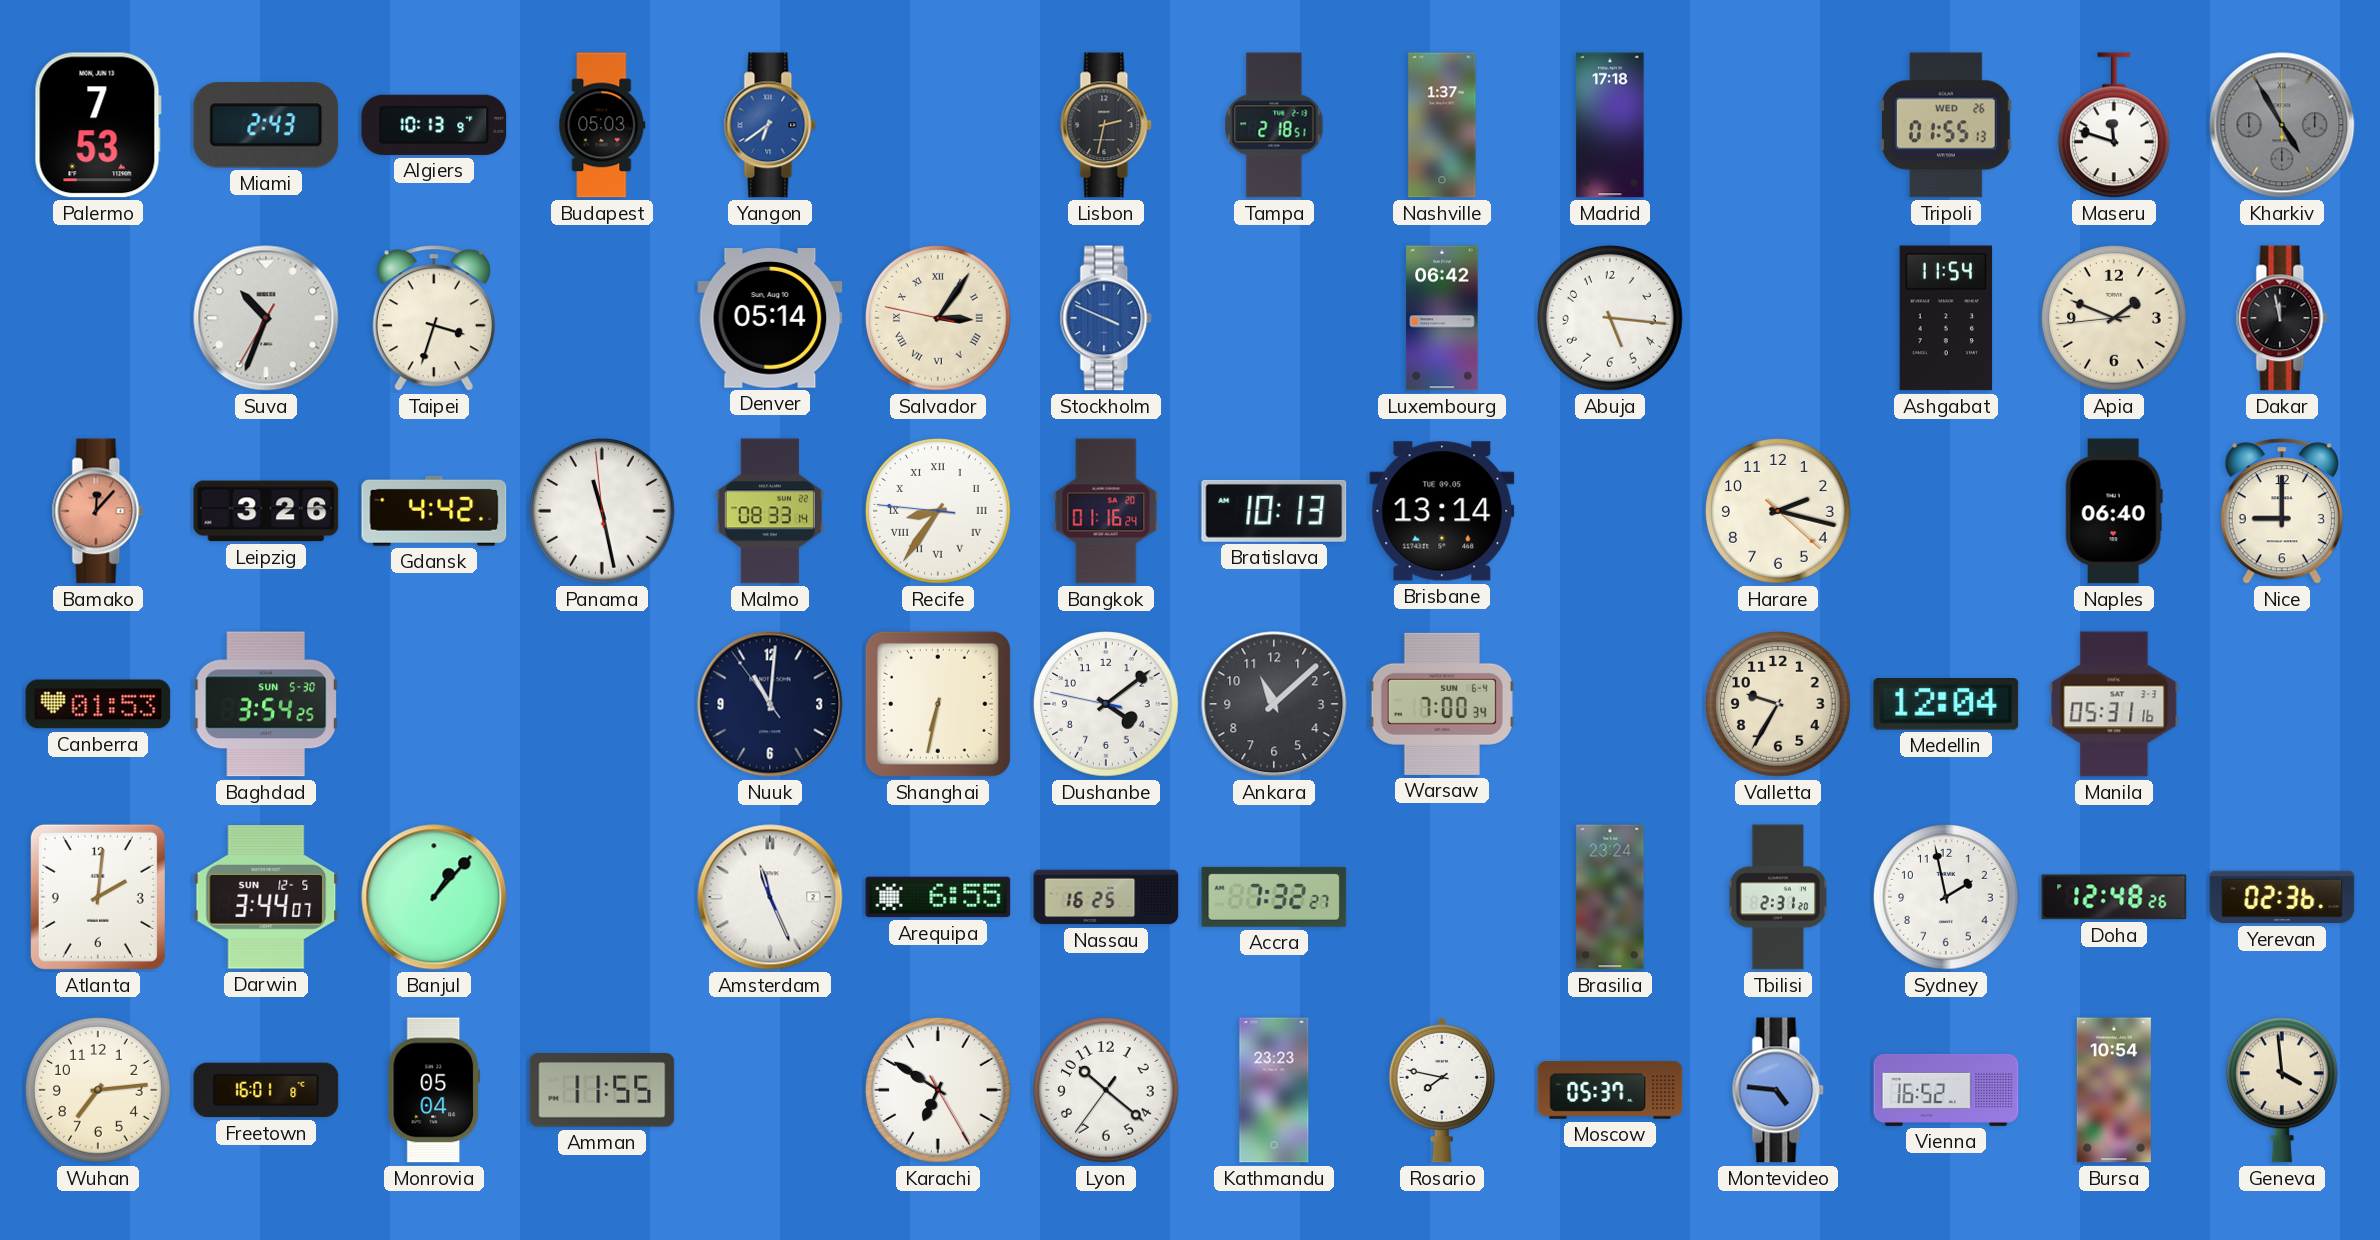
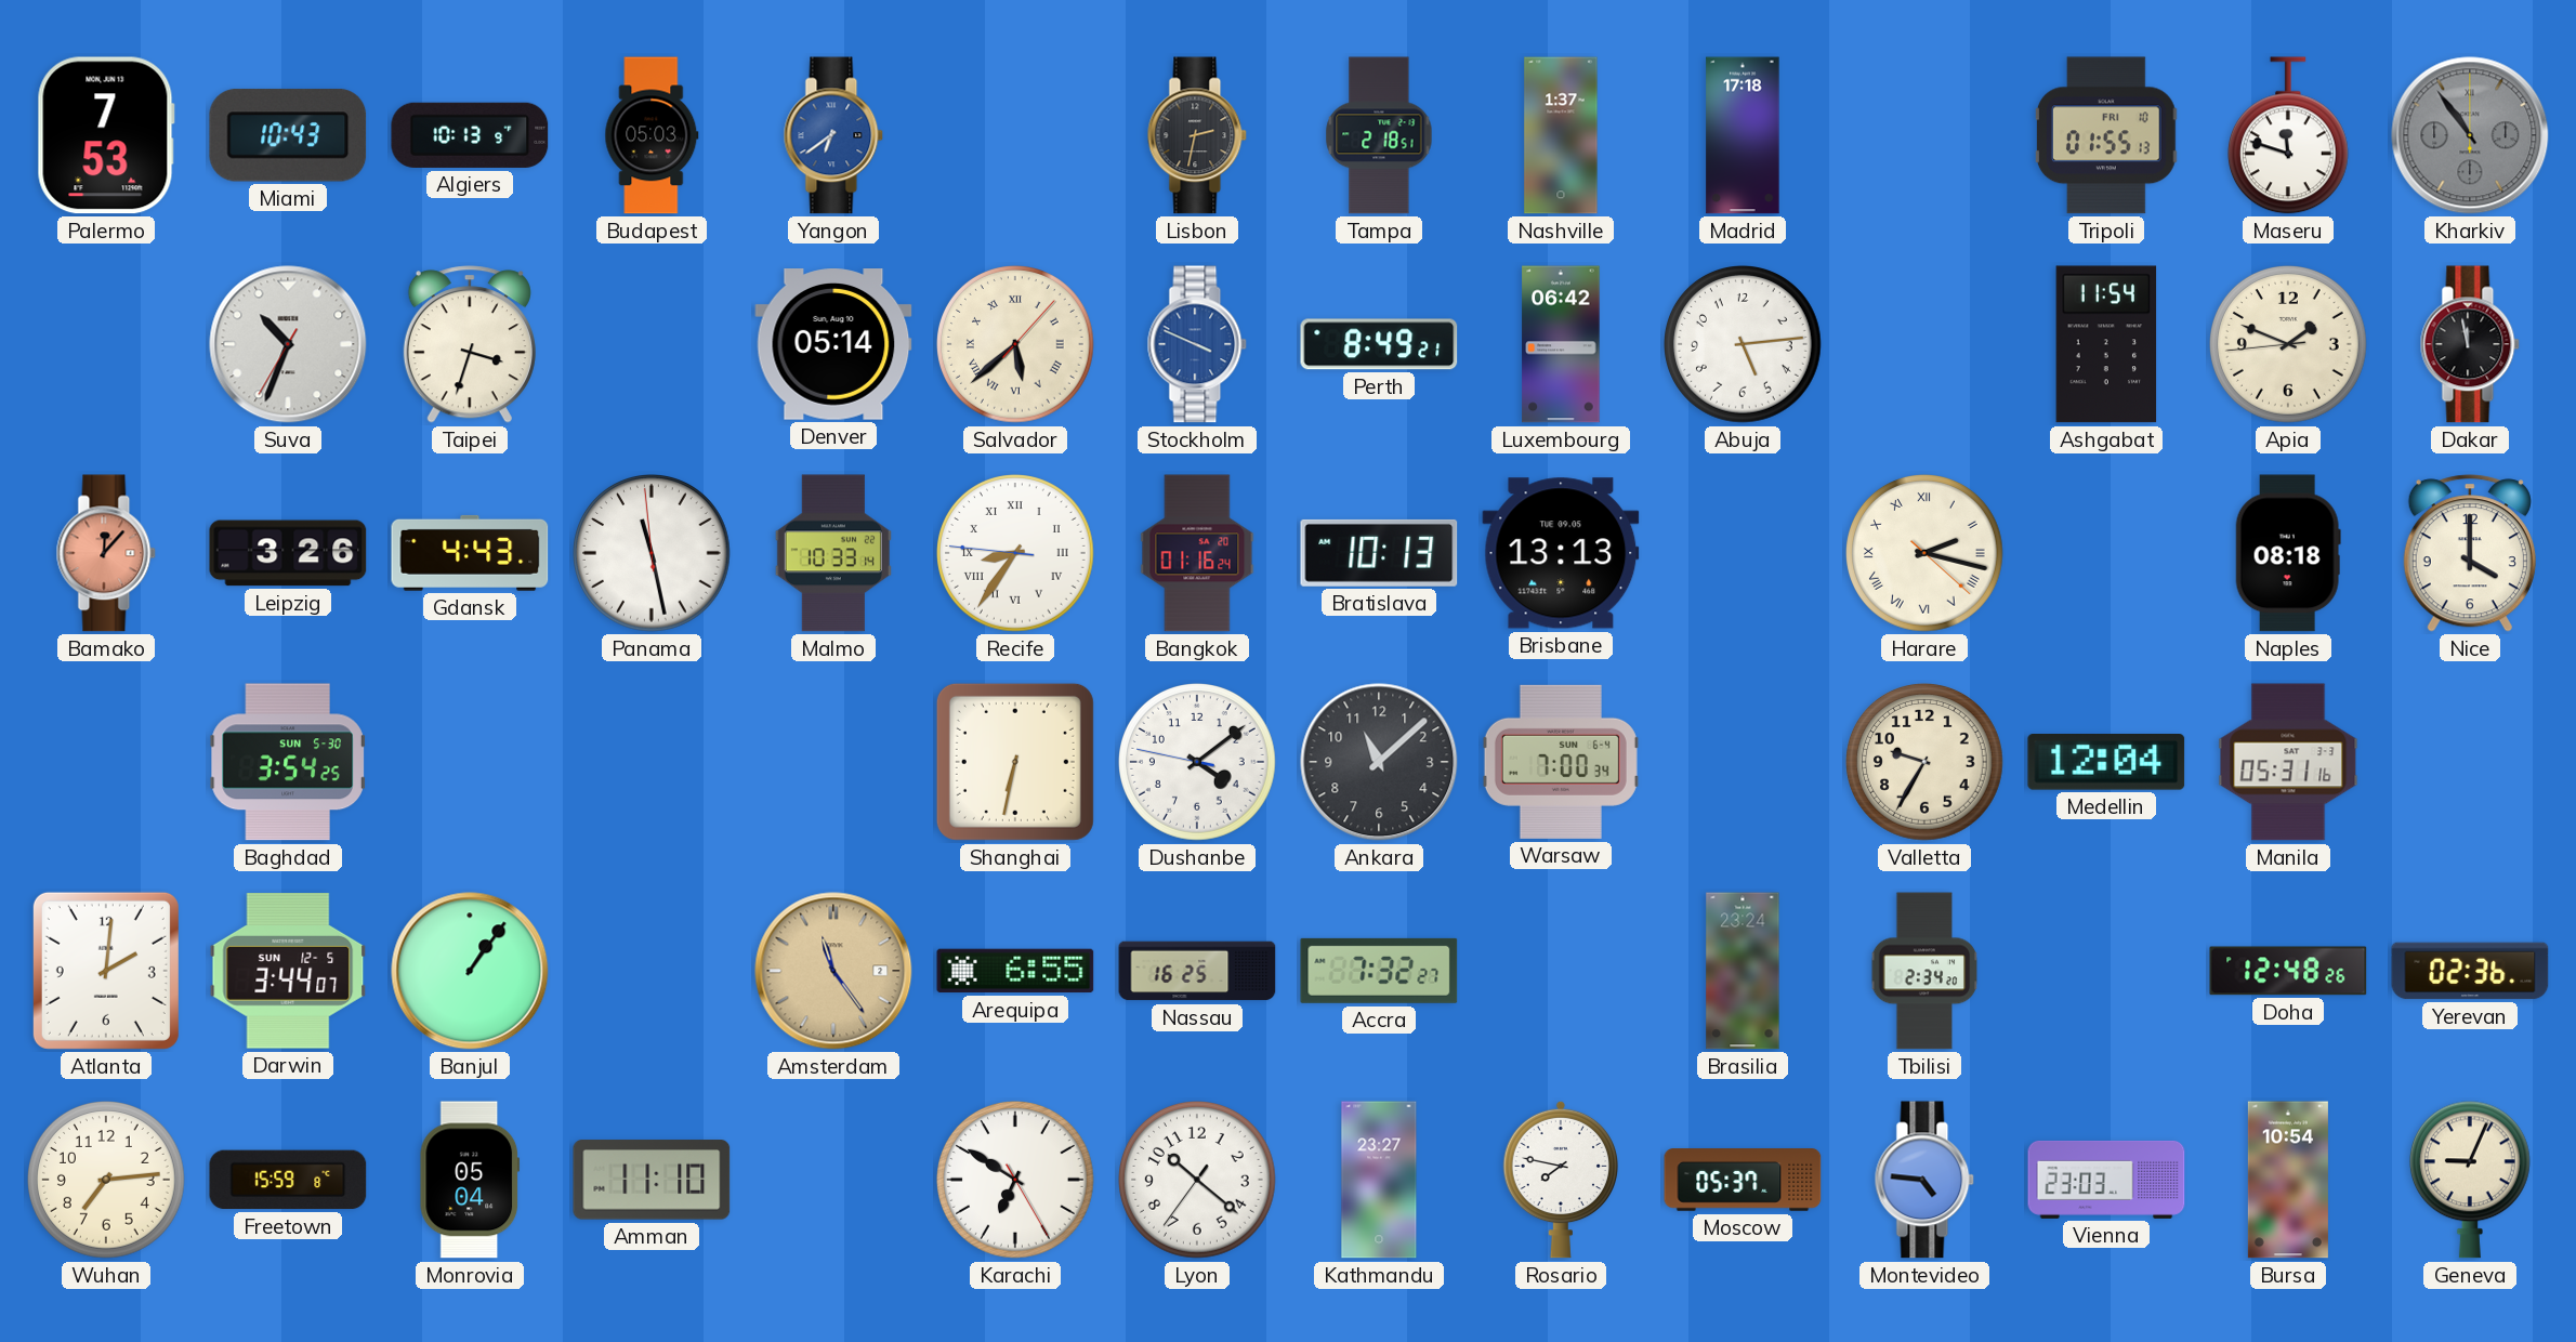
Miami: 2:43 -> 10:43 (288, 135)
Tripoli date: WED 26 -> FRI 10 (2106, 135)
Kharkiv: 4:55 -> 10:54 (2470, 135)
Salvador: 3:05 -> 5:38 (1016, 345)
Perth: none -> 8:49 (1379, 344)
Abuja: 5:16 -> 5:14 (1744, 345)
Gdansk: 4:42 -> 4:43 (470, 553)
Malmo: 08:33 -> 10:33 (833, 553)
Brisbane: 13:14 -> 13:13 (1561, 553)
Harare numerals: Arabic -> Roman (1926, 554)
Naples: 06:40 -> 08:18 (2288, 553)
Nice: 9:00 -> 4:00 (2470, 553)
Canberra: 01:53 -> none (98, 704)
Nuuk: 11:00 -> none (770, 704)
Banjul: 1:07 -> 1:06 (470, 971)
Amsterdam: 11:26 -> 11:24 (833, 971)
Amsterdam dial: white -> champagne (833, 971)
Tbilisi: 2:31 -> 2:34 (1924, 971)
Sydney: 1:58 -> none (1947, 898)
Freetown: 16:01 -> 15:59 (288, 1180)
Amman: 11:55 -> 11:10 (652, 1180)
Kathmandu: 23:23 -> 23:27 (1379, 1180)
Vienna: 16:52 -> 23:03 (2106, 1180)
Geneva: 3:59 -> 9:04 (2470, 1180)
